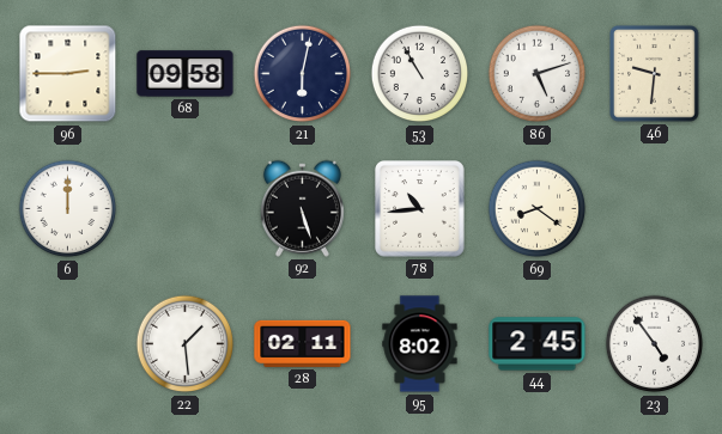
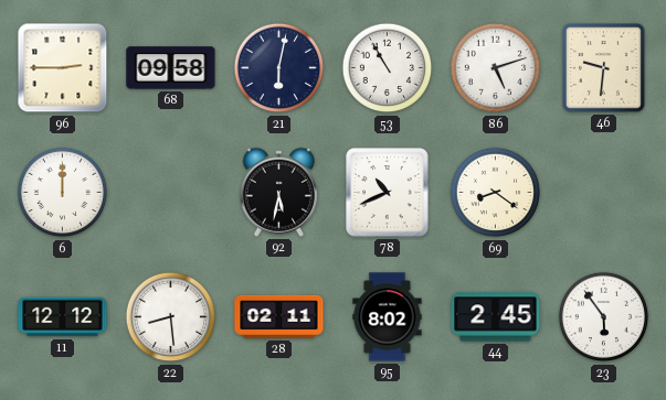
92: 5:27 -> 5:32 (278, 192)
78: 10:44 -> 10:41 (388, 193)
11: none -> 12:12 (63, 317)
22: 1:29 -> 8:29 (171, 317)
23: 4:54 -> 5:54 (604, 317)
